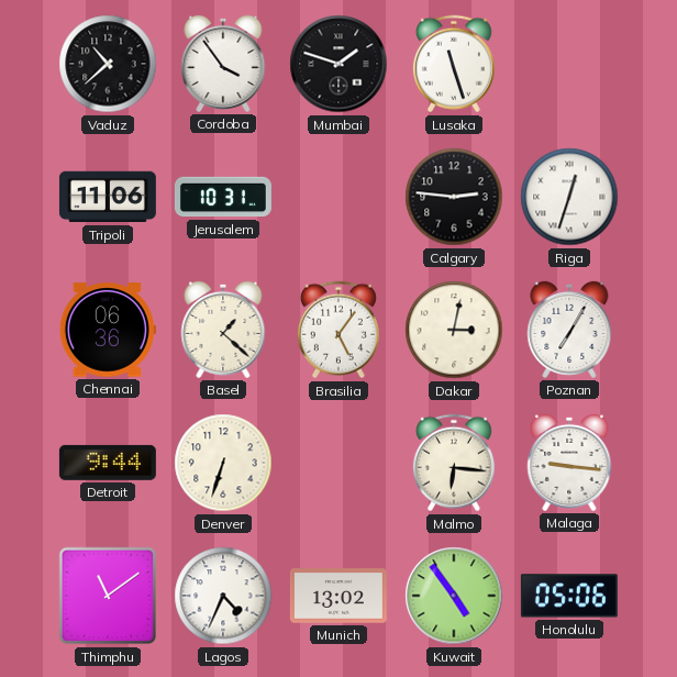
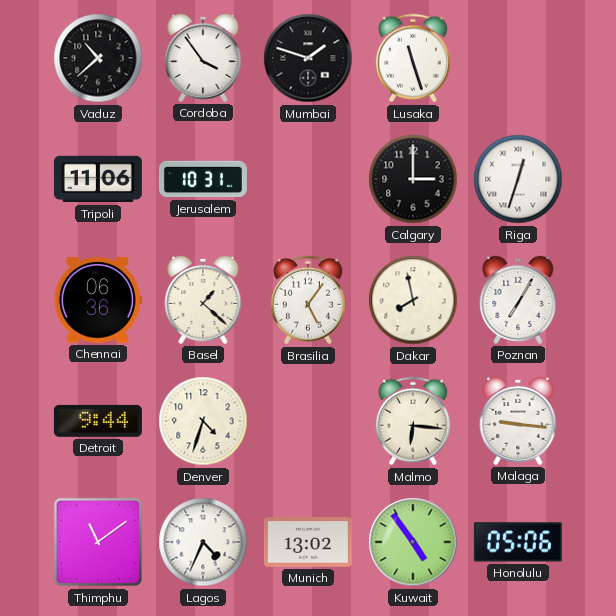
Calgary: 2:46 -> 3:00 (413, 179)
Dakar: 3:02 -> 7:58 (413, 300)
Denver: 6:33 -> 4:33 (203, 421)
